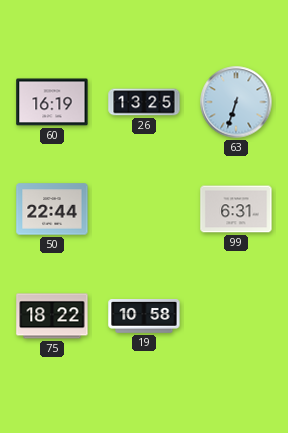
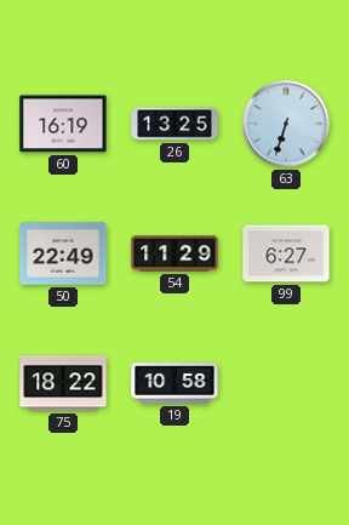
50: 22:44 -> 22:49 (63, 253)
54: none -> 11:29 (174, 253)
99: 6:31 -> 6:27 (286, 253)
